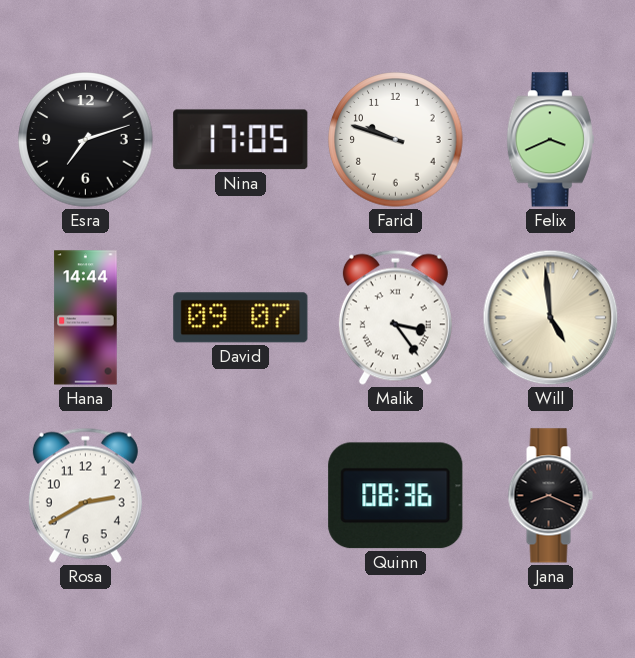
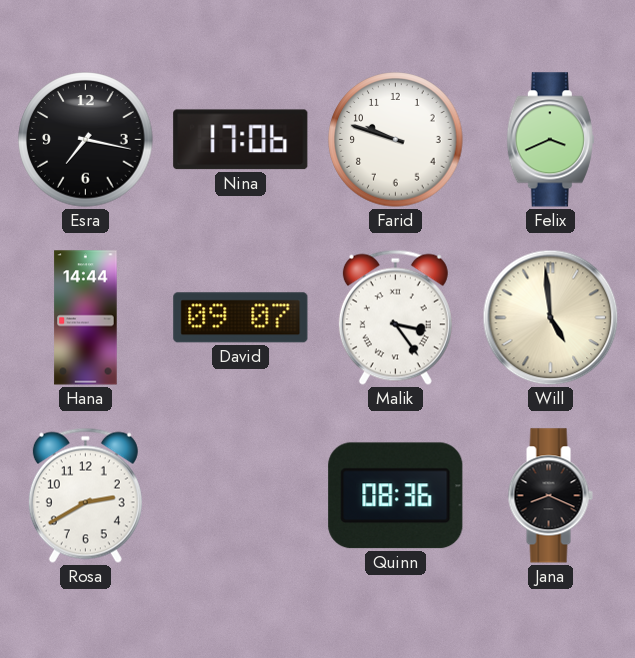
Esra: 7:12 -> 7:17 (86, 140)
Nina: 17:05 -> 17:06 (241, 140)
